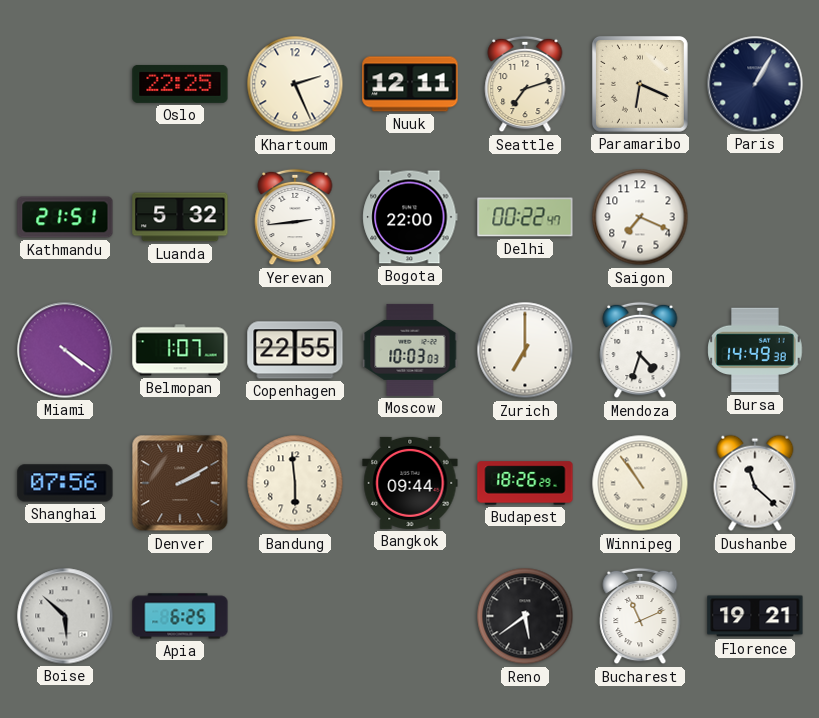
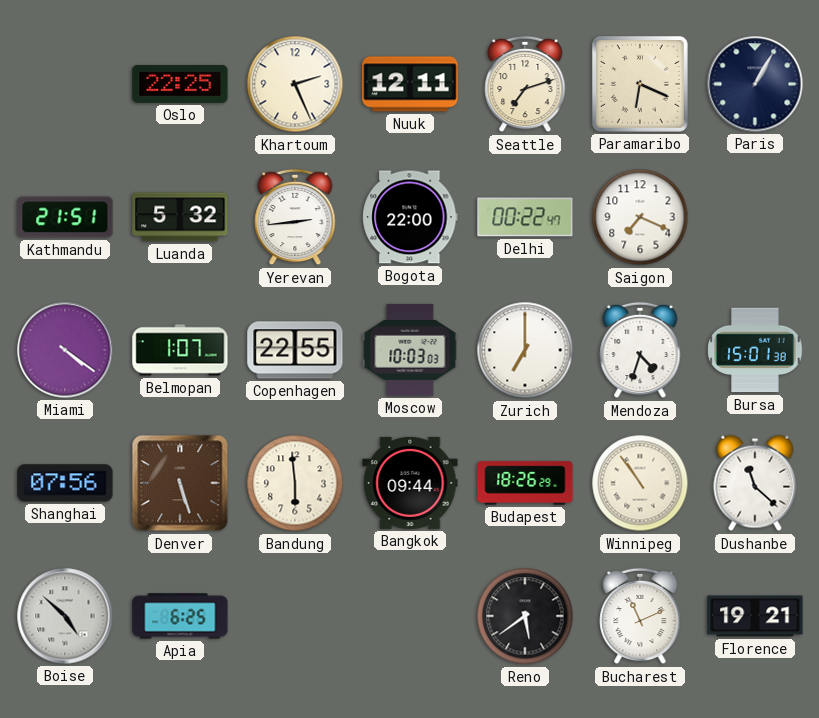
Bursa: 14:49 -> 15:01 (755, 350)
Denver: 2:10 -> 5:27 (180, 483)
Boise: 5:52 -> 4:52 (65, 616)
